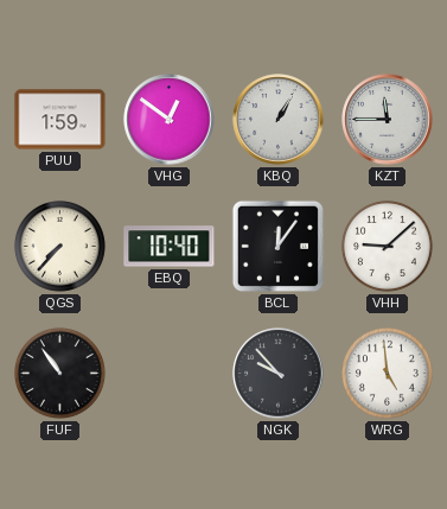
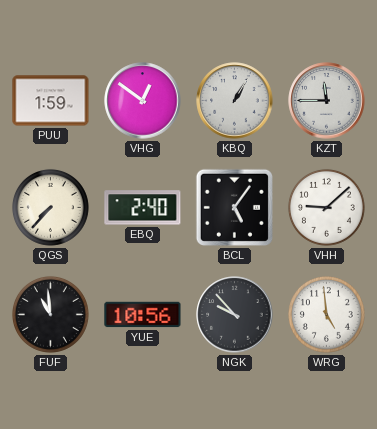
EBQ: 10:40 -> 2:40 (143, 208)
BCL: 12:06 -> 5:06 (234, 207)
FUF: 10:54 -> 10:59 (50, 314)
YUE: none -> 10:56 (143, 315)
